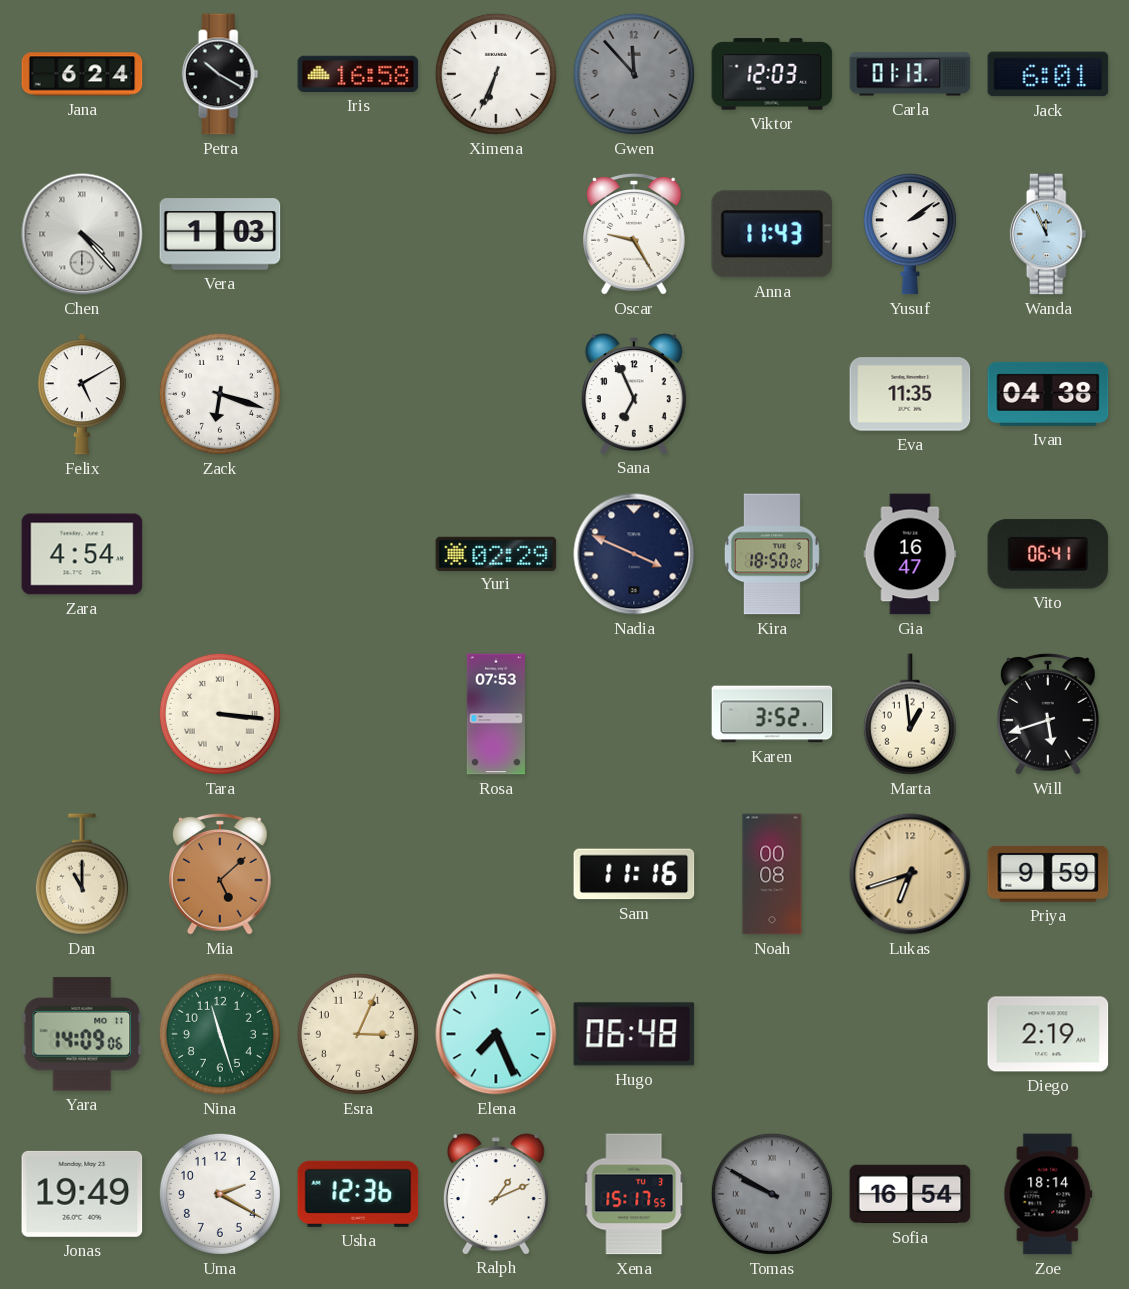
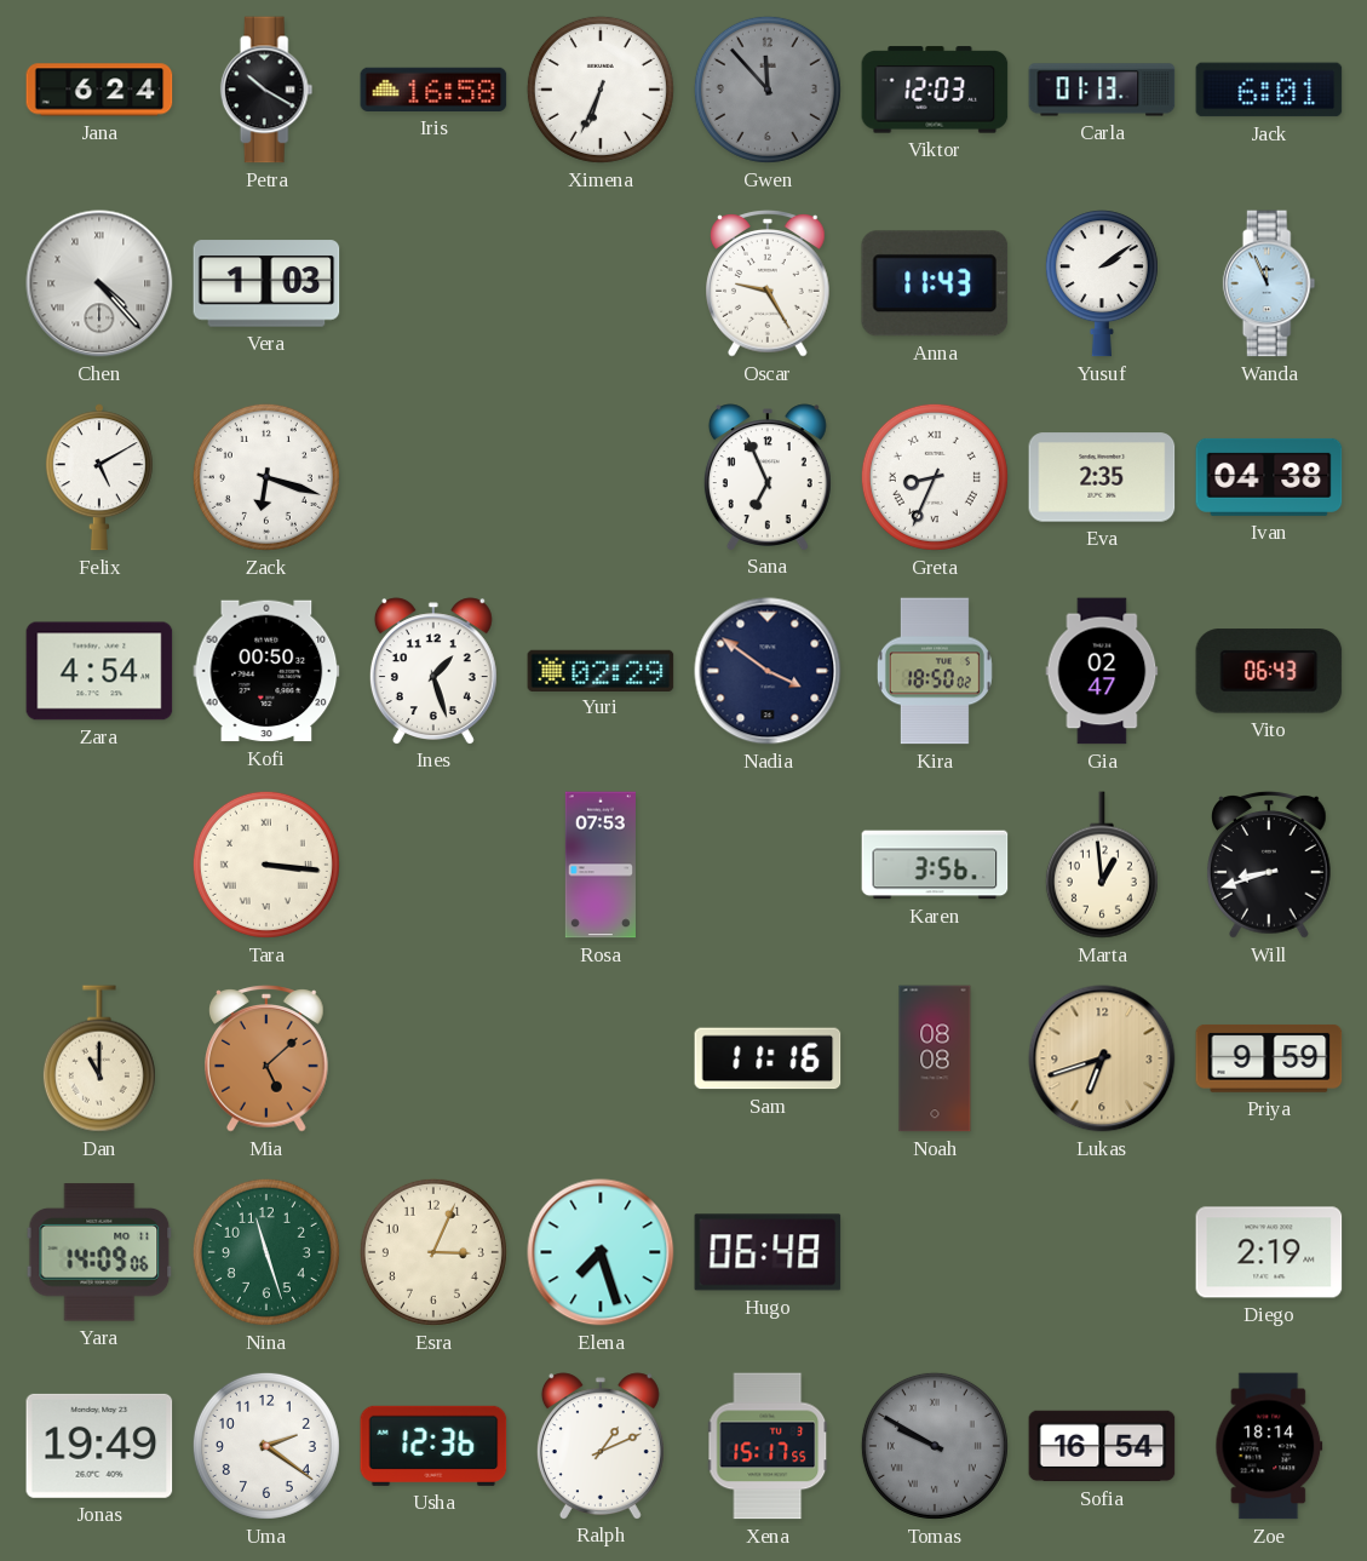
Greta: none -> 8:34 (935, 477)
Eva: 11:35 -> 2:35 (1102, 477)
Kofi: none -> 00:50 (266, 671)
Ines: none -> 1:27 (433, 671)
Nadia: 3:49 -> 3:51 (768, 671)
Gia: 16:47 -> 02:47 (1102, 671)
Vito: 06:41 -> 06:43 (1269, 671)
Karen: 3:52 -> 3:56 (935, 865)
Will: 5:42 -> 8:42 (1269, 865)
Noah: 00:08 -> 08:08 (935, 1058)
Elena: 7:26 -> 7:27 (601, 1252)
Uma: 2:20 -> 2:21 (266, 1446)
